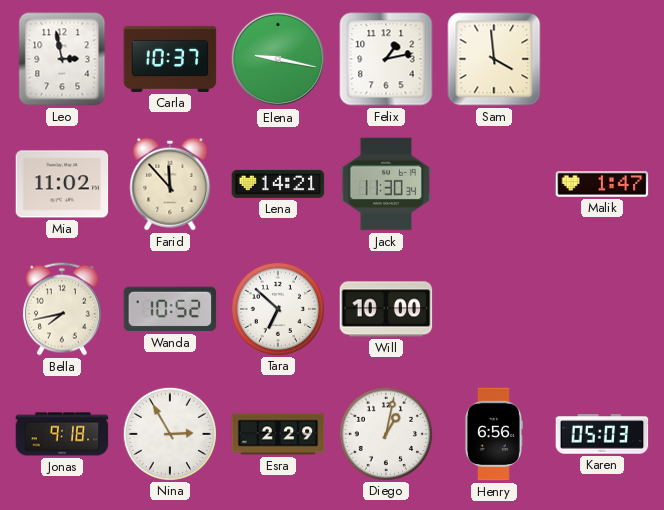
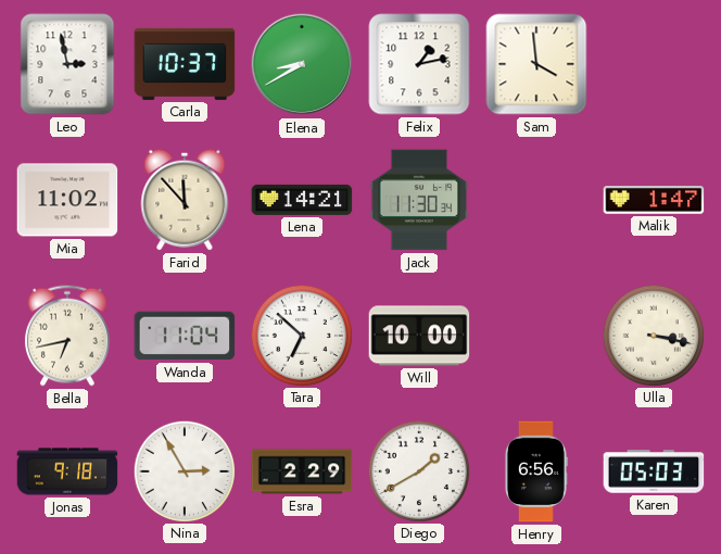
Elena: 9:17 -> 8:40 (302, 64)
Bella: 7:43 -> 6:43 (67, 336)
Wanda: 10:52 -> 11:04 (185, 336)
Ulla: none -> 3:17 (653, 335)
Diego: 1:02 -> 1:40 (418, 470)
